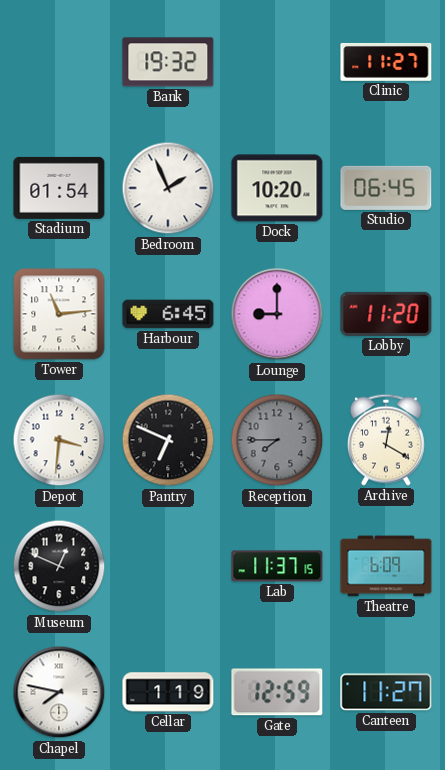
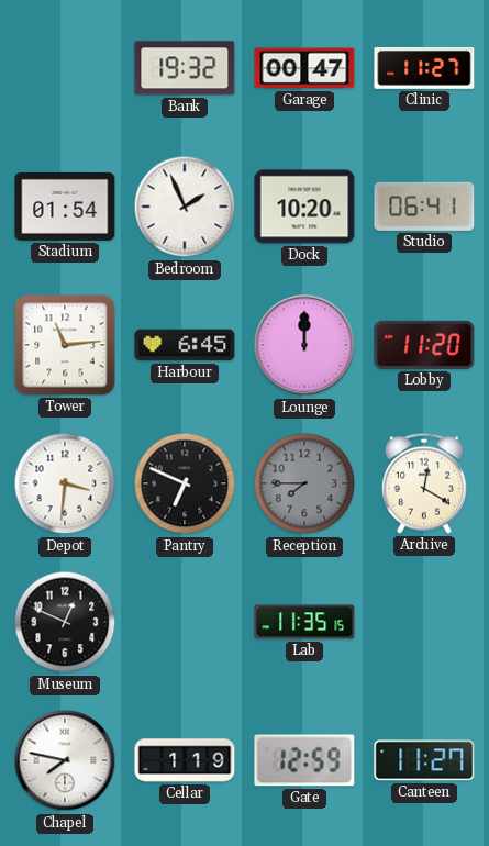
Garage: none -> 00:47 (304, 68)
Studio: 06:45 -> 06:41 (424, 207)
Lounge: 9:00 -> 12:00 (304, 345)
Lab: 11:37 -> 11:35 (304, 622)
Theatre: 6:09 -> none (386, 566)
